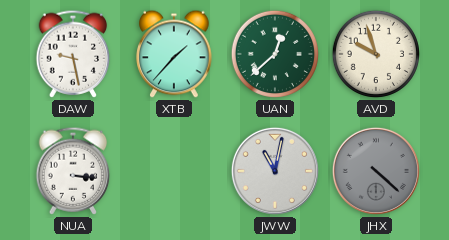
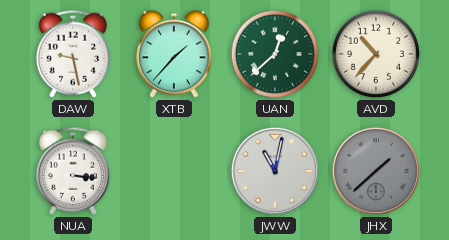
AVD: 9:57 -> 10:37 (376, 54)
JHX: 4:22 -> 1:38 (376, 171)
